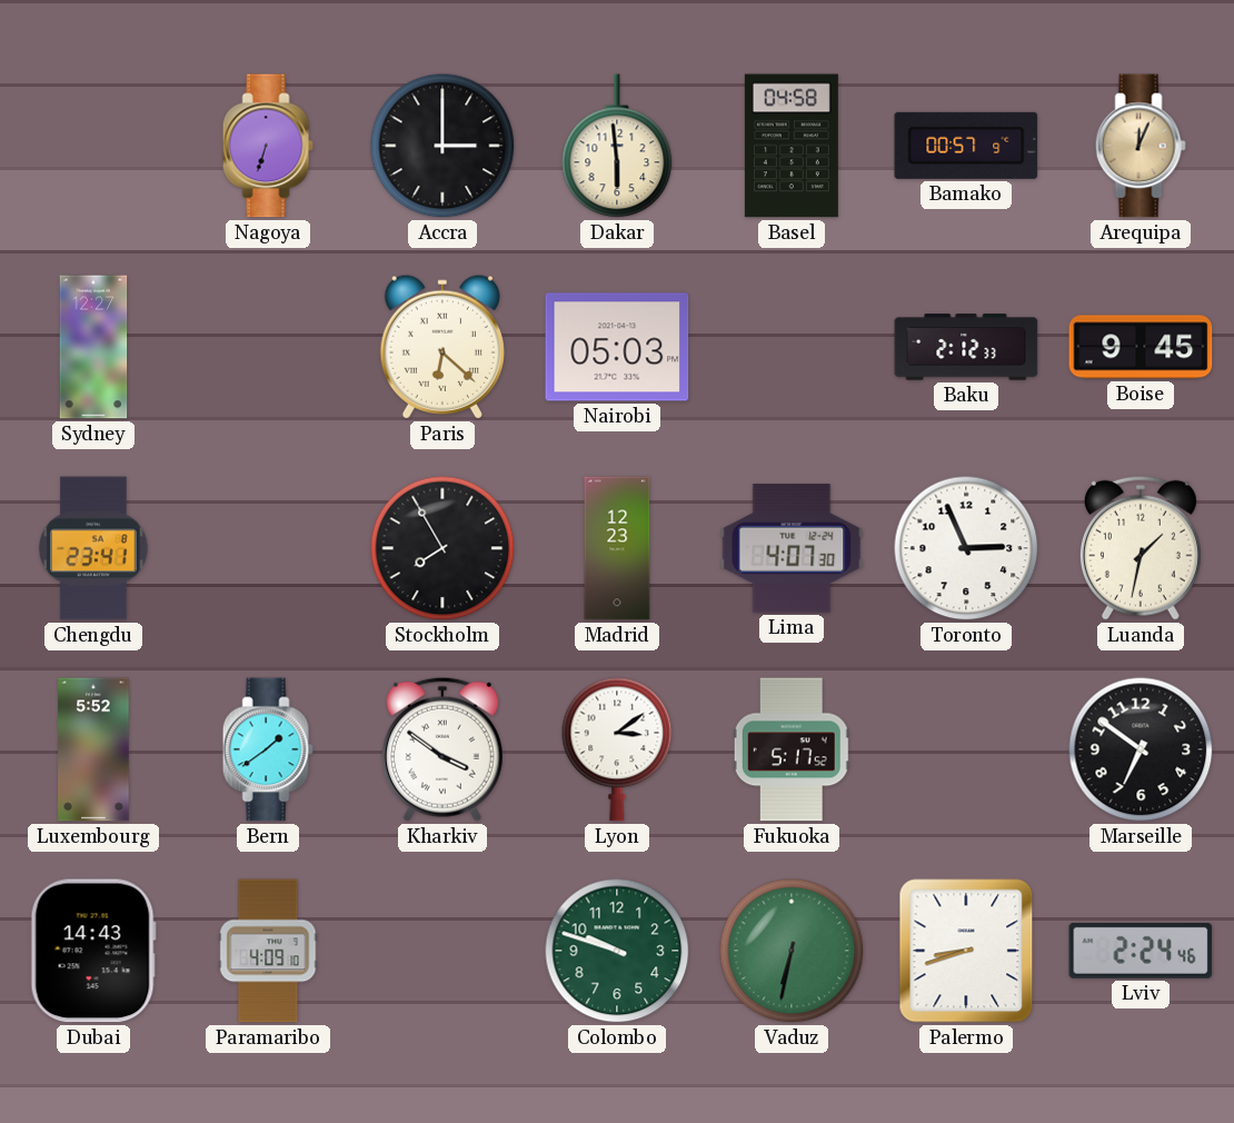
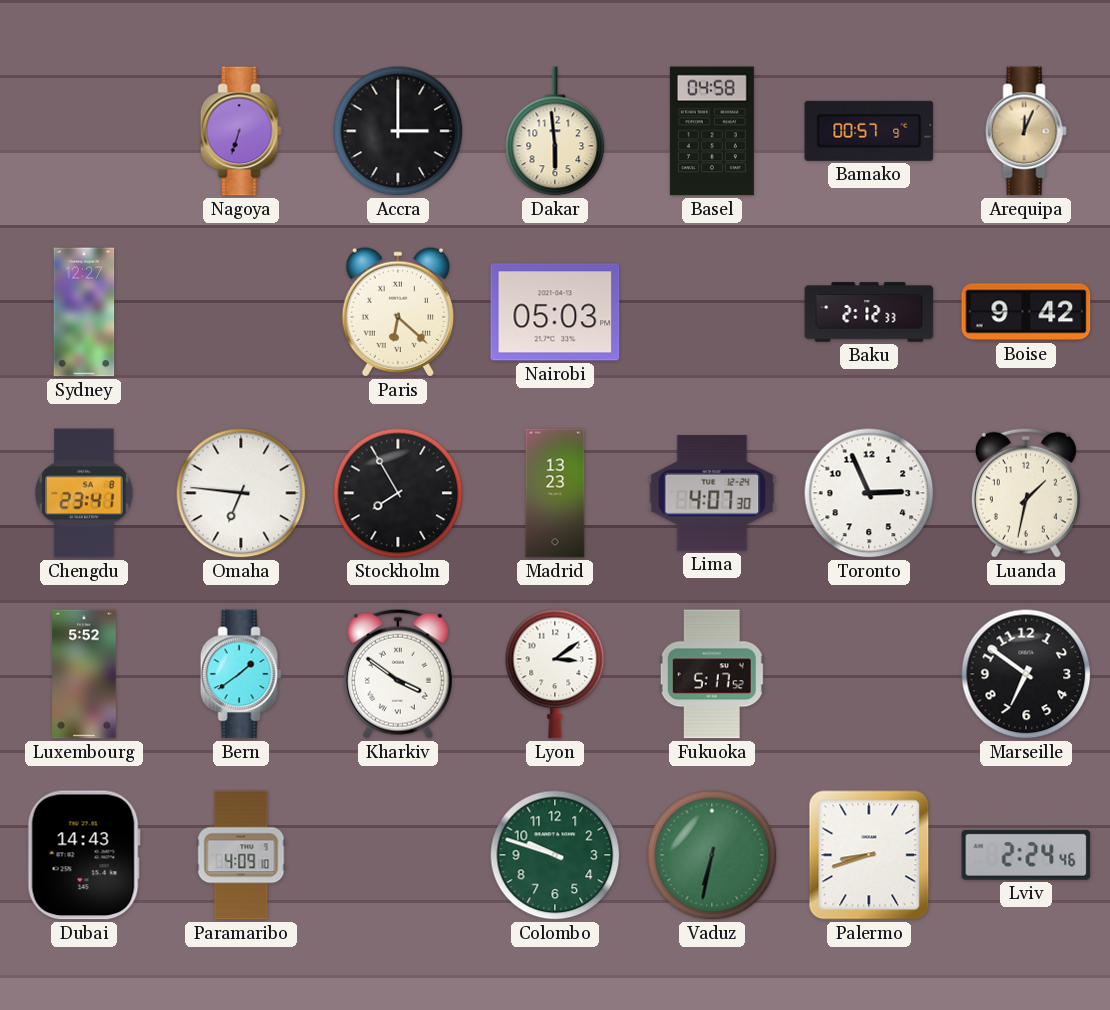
Boise: 9:45 -> 9:42 (1026, 312)
Omaha: none -> 6:46 (241, 493)
Madrid: 12:23 -> 13:23 (555, 493)
